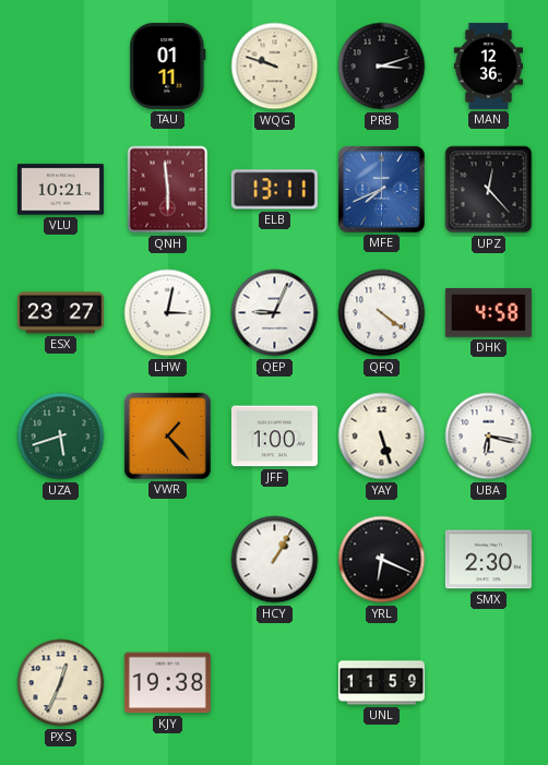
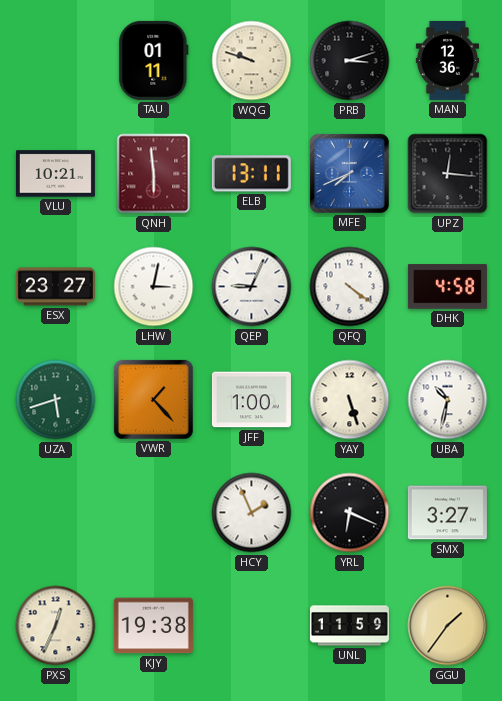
UPZ: 12:23 -> 12:16 (448, 174)
UBA: 6:17 -> 10:32 (448, 400)
HCY: 1:05 -> 1:56 (252, 513)
SMX: 2:30 -> 3:27 (447, 513)
GGU: none -> 1:36 (448, 626)
